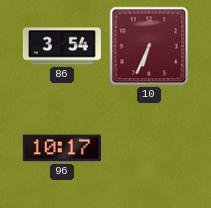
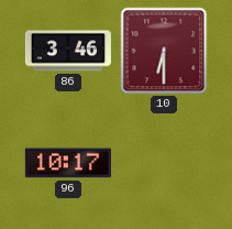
86: 3:54 -> 3:46 (68, 51)
10: 6:34 -> 6:30 (164, 51)
